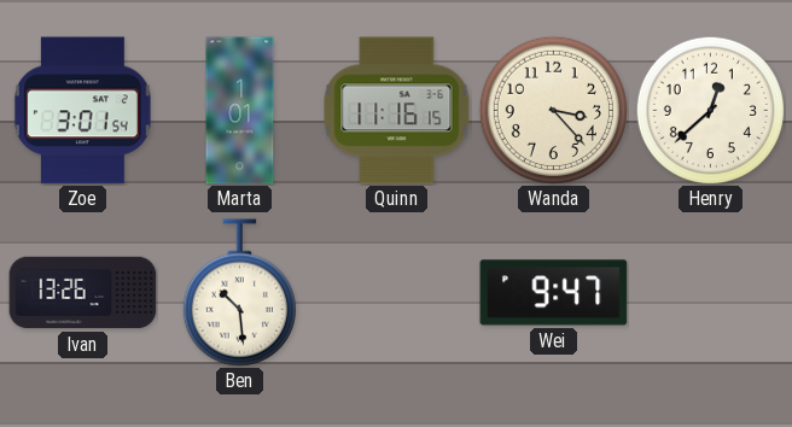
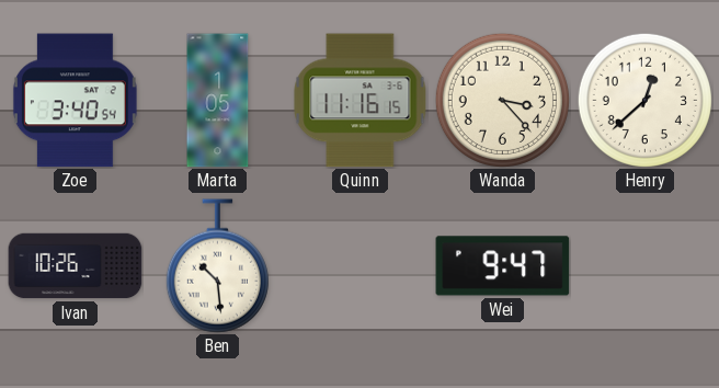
Zoe: 3:01 -> 3:40 (75, 101)
Marta: 1:01 -> 1:05 (218, 101)
Ivan: 13:26 -> 10:26 (76, 266)
